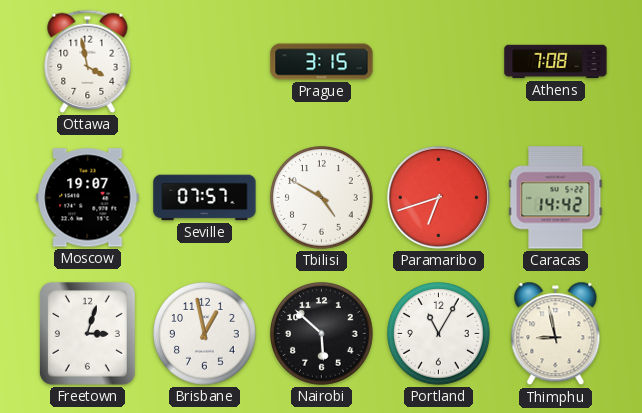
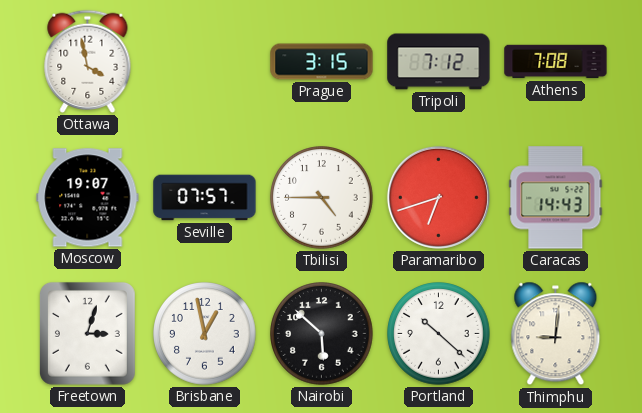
Tripoli: none -> 7:12 (439, 62)
Tbilisi: 4:50 -> 4:45 (322, 198)
Caracas: 14:42 -> 14:43 (556, 198)
Portland: 11:05 -> 10:22 (439, 334)
Thimphu: 8:58 -> 9:01 (556, 334)
